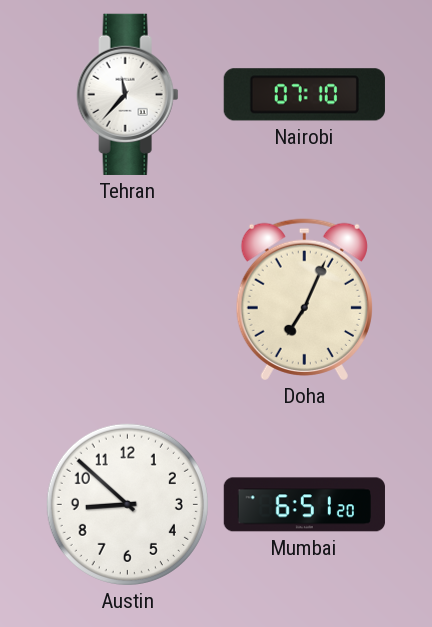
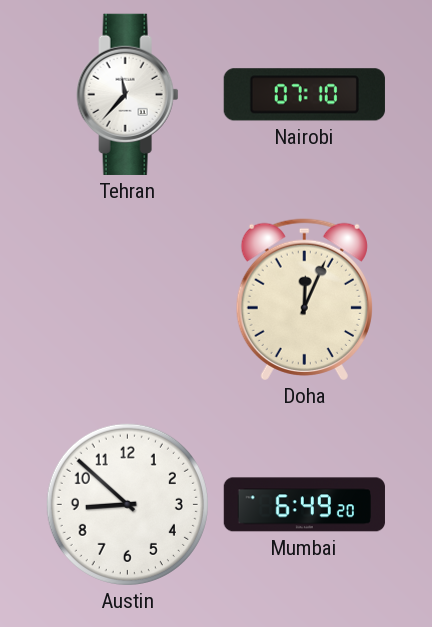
Doha: 7:04 -> 12:04 (304, 299)
Mumbai: 6:51 -> 6:49 (304, 505)
